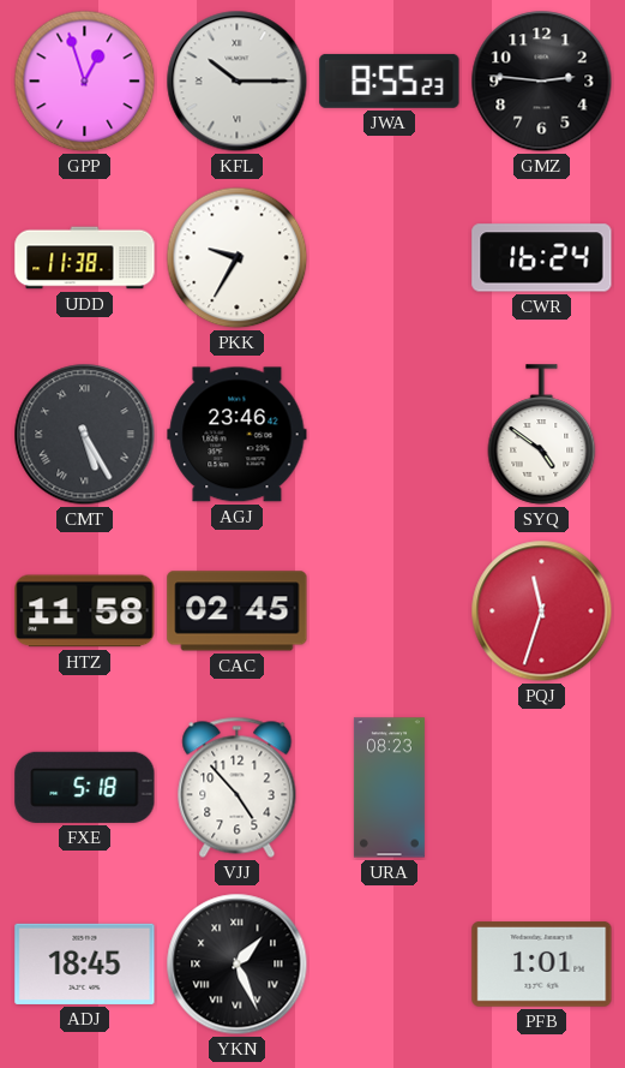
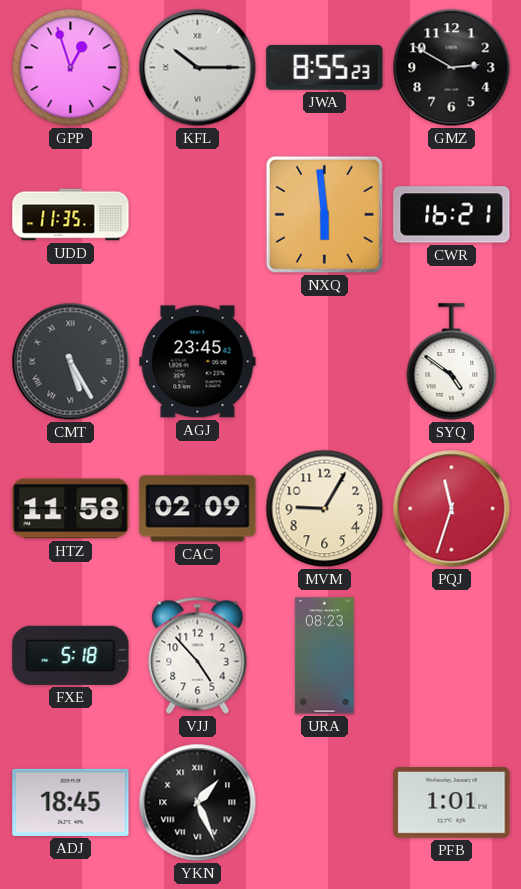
GMZ: 2:46 -> 2:50 (452, 68)
UDD: 11:38 -> 11:35 (71, 215)
PKK: 9:35 -> none (238, 258)
NXQ: none -> 5:59 (324, 214)
CWR: 16:24 -> 16:21 (452, 215)
AGJ: 23:46 -> 23:45 (198, 362)
CAC: 02:45 -> 02:09 (198, 509)
MVM: none -> 9:05 (325, 509)
